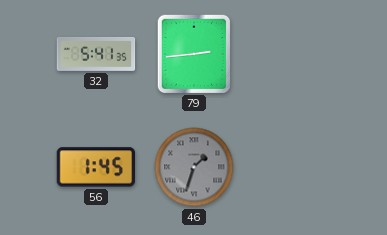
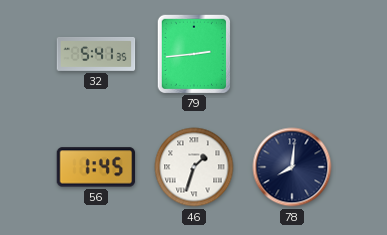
46 dial: grey -> white (194, 167)
78: none -> 8:01 (292, 167)
